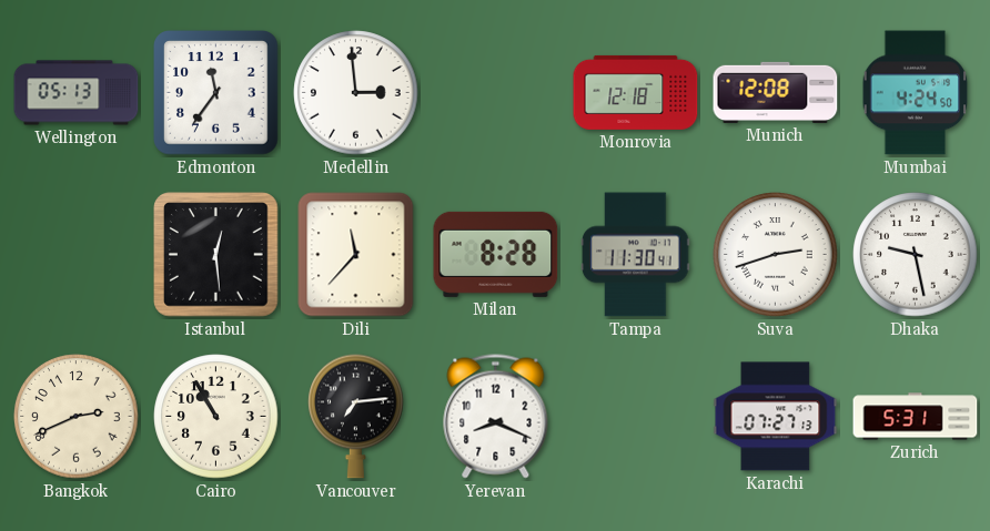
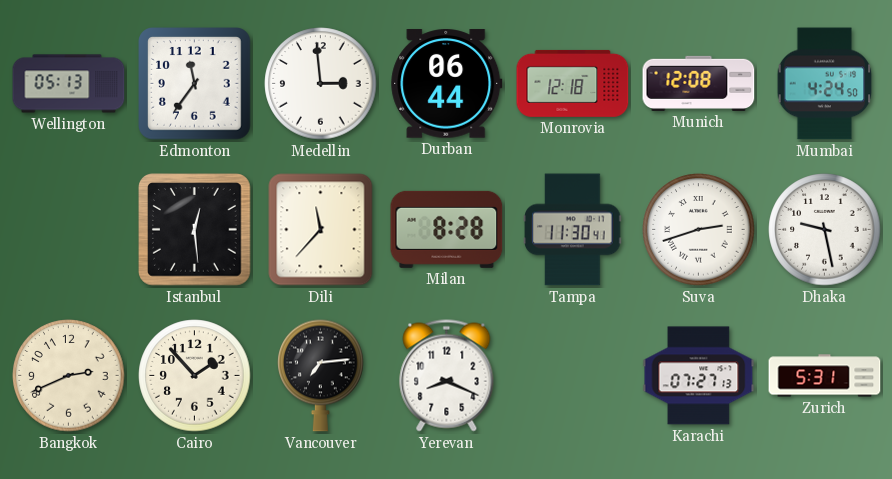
Durban: none -> 06:44 (447, 84)
Cairo: 10:55 -> 1:53 (195, 376)
